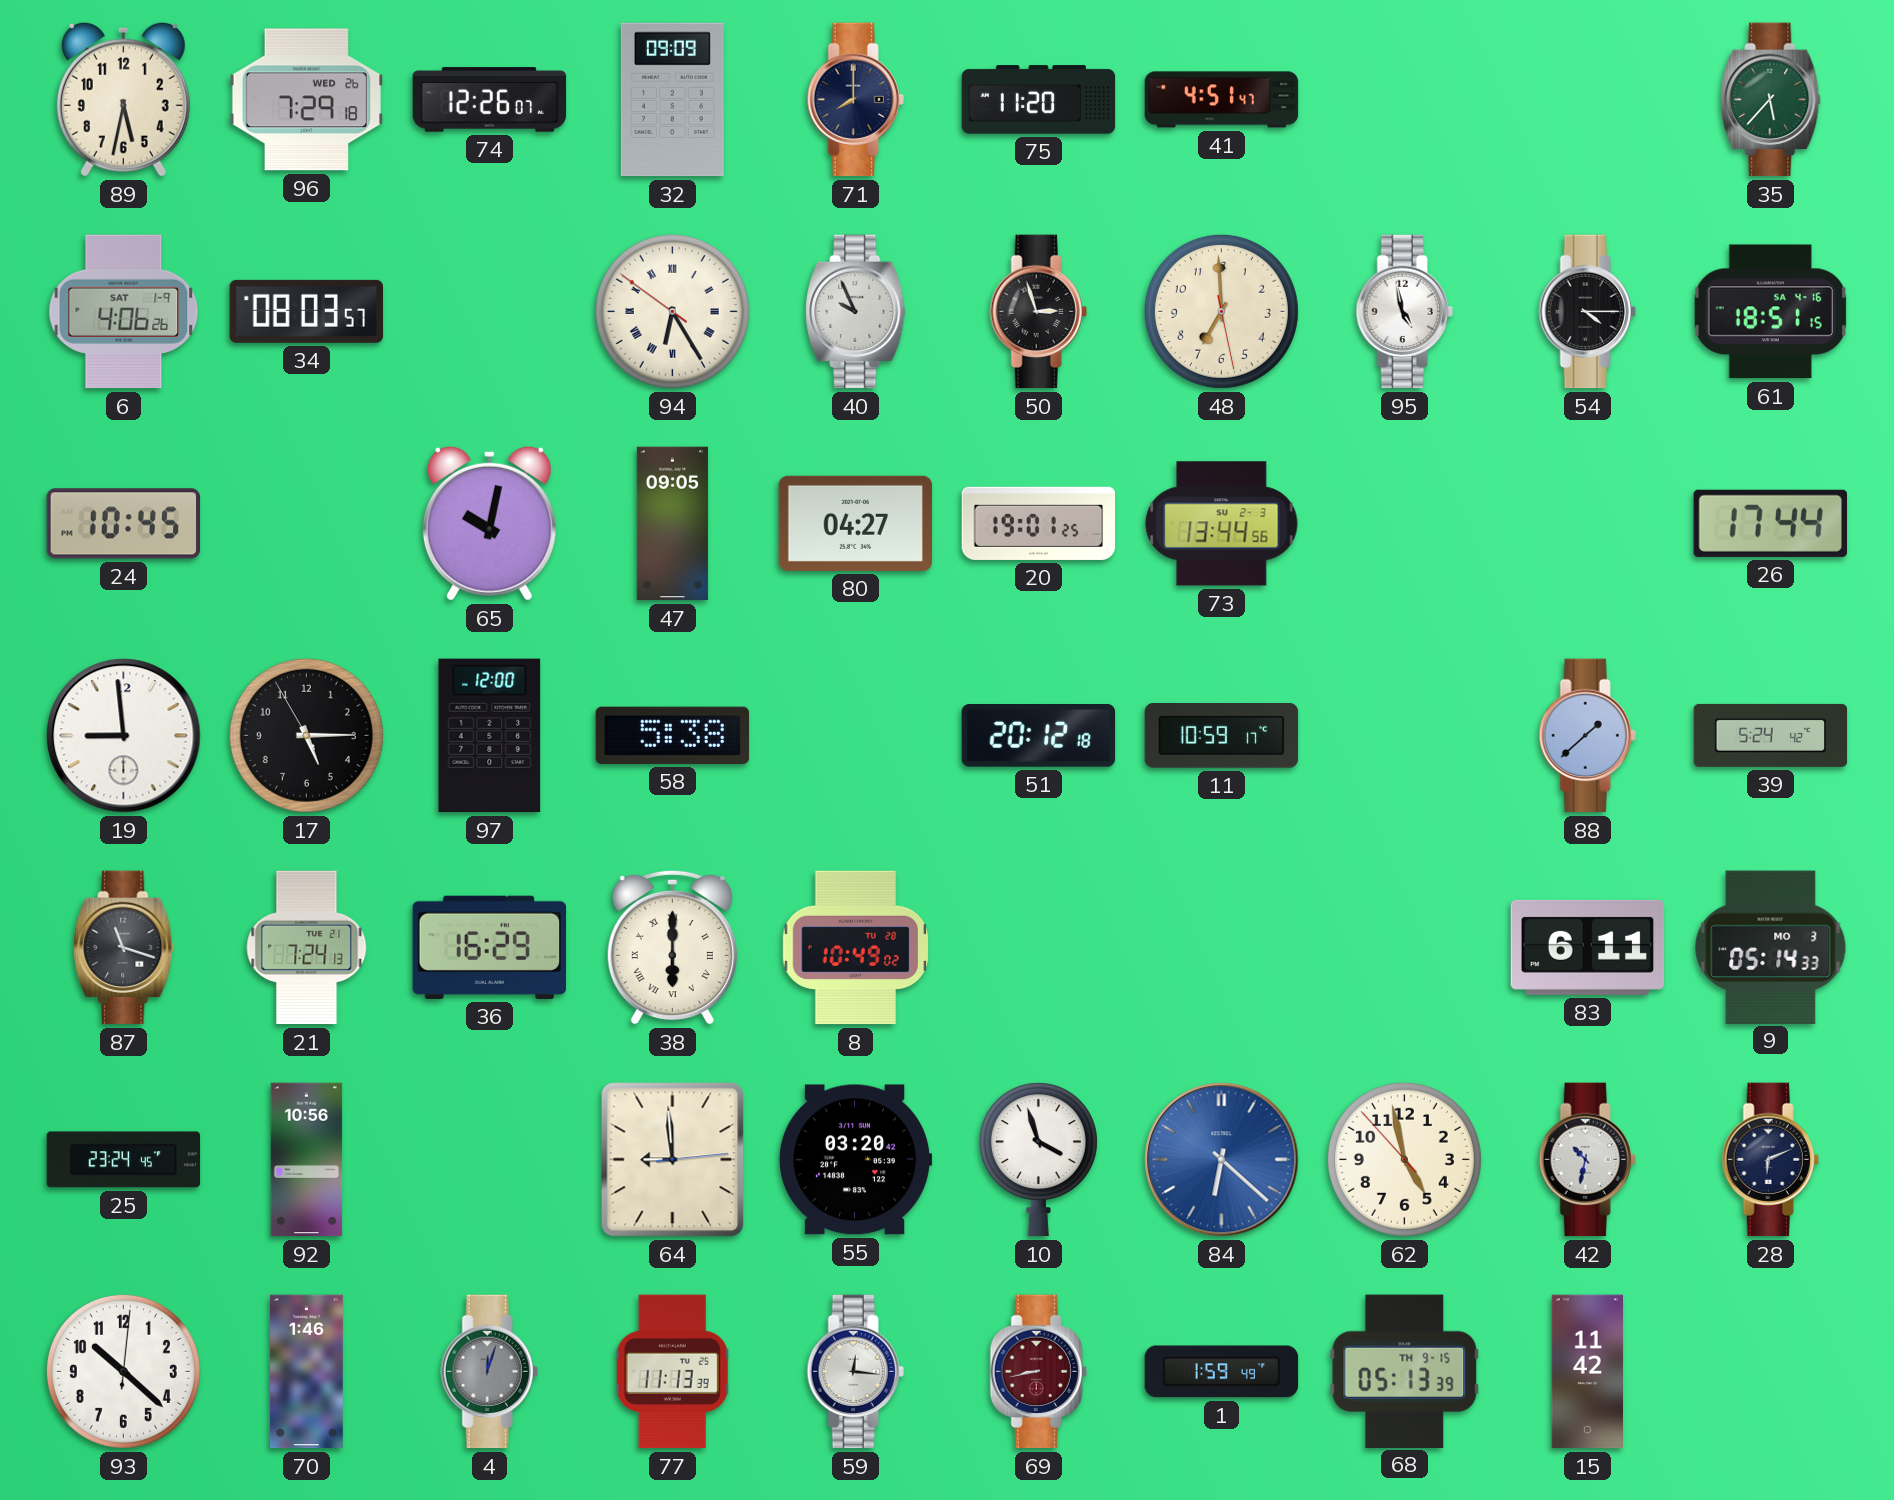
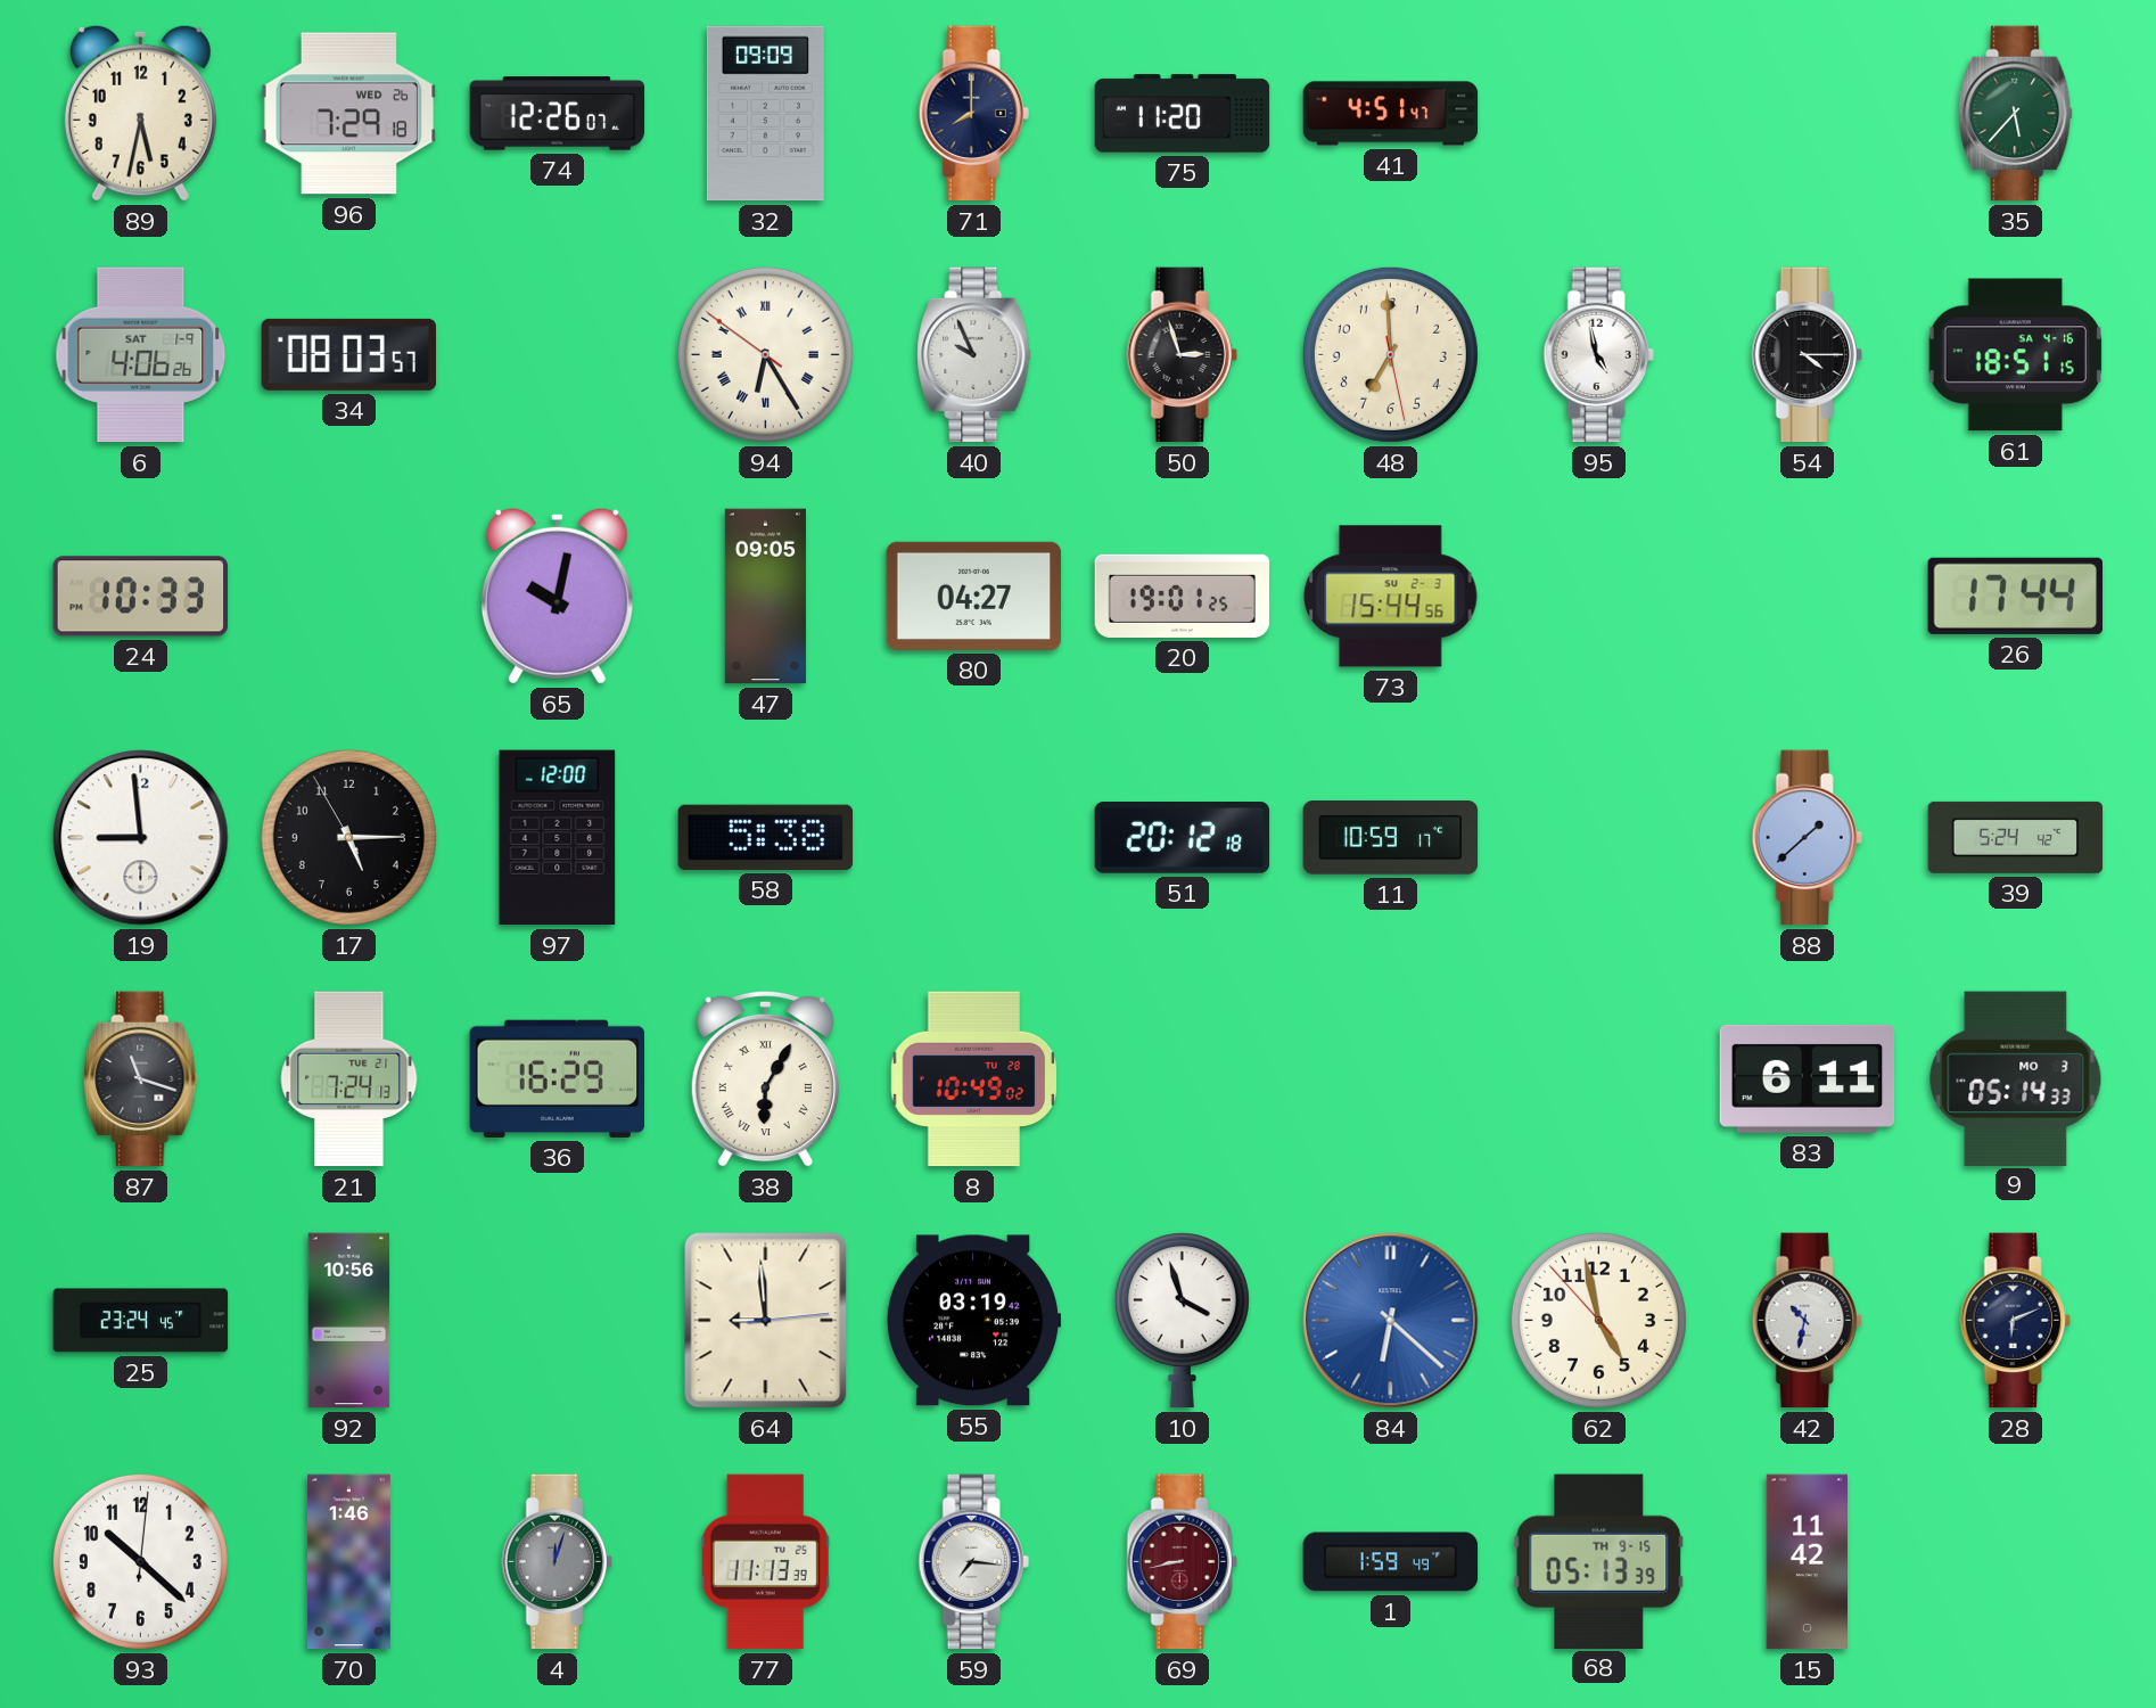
24: 10:45 -> 10:33 (141, 597)
73: 13:44 -> 15:44 (1391, 597)
38: 6:00 -> 6:05 (765, 1078)
55: 03:20 -> 03:19 (973, 1321)
59: 12:16 -> 7:16 (973, 1562)
